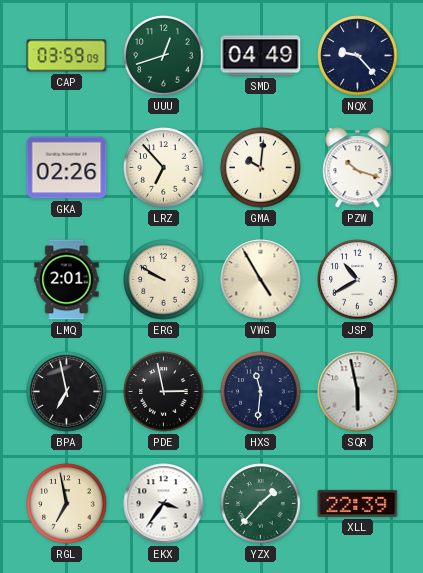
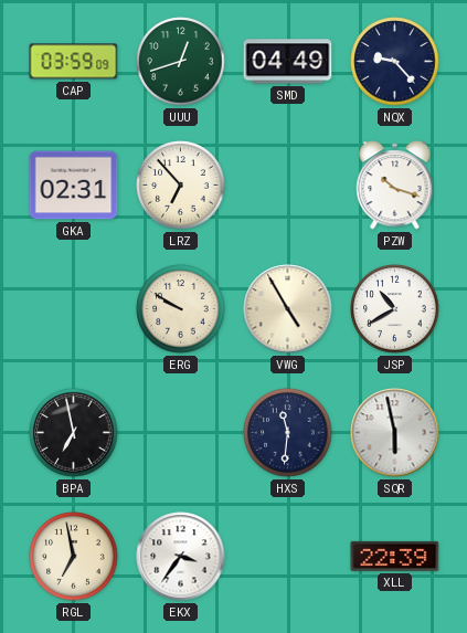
GKA: 02:26 -> 02:31 (74, 186)
GMA: 10:01 -> none (261, 168)
LMQ: 2:01 -> none (67, 280)
PDE: 2:58 -> none (164, 392)
YZX: 1:37 -> none (261, 504)
